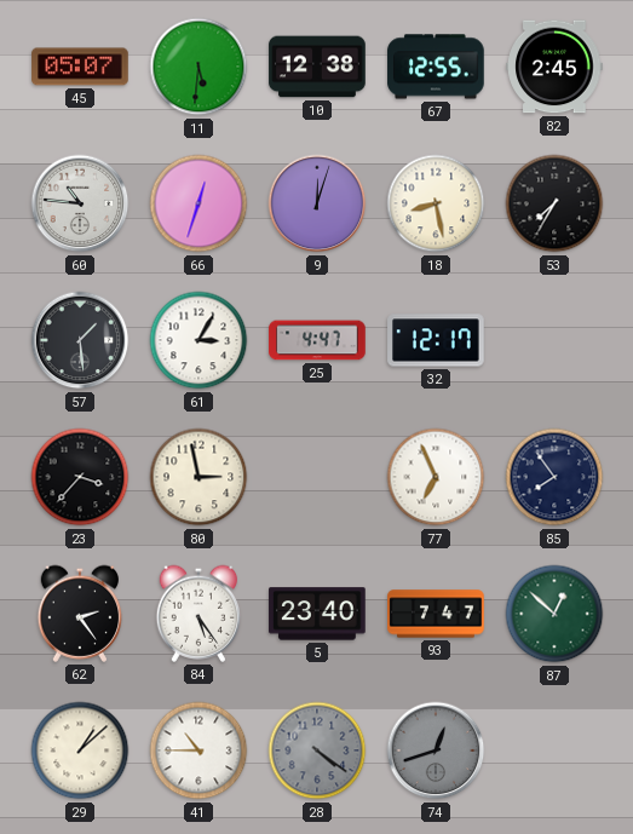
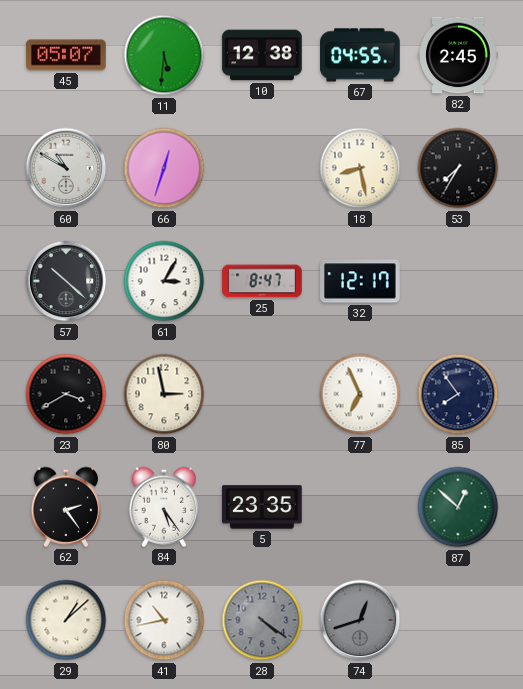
67: 12:55 -> 04:55 (360, 55)
60: 10:46 -> 10:50 (66, 168)
9: 12:03 -> none (317, 203)
57: 1:29 -> 10:22 (66, 281)
25: 4:47 -> 8:47 (262, 281)
23: 3:37 -> 3:40 (66, 394)
5: 23:40 -> 23:35 (262, 507)
93: 7:47 -> none (436, 614)
41: 10:45 -> 10:43 (164, 620)
